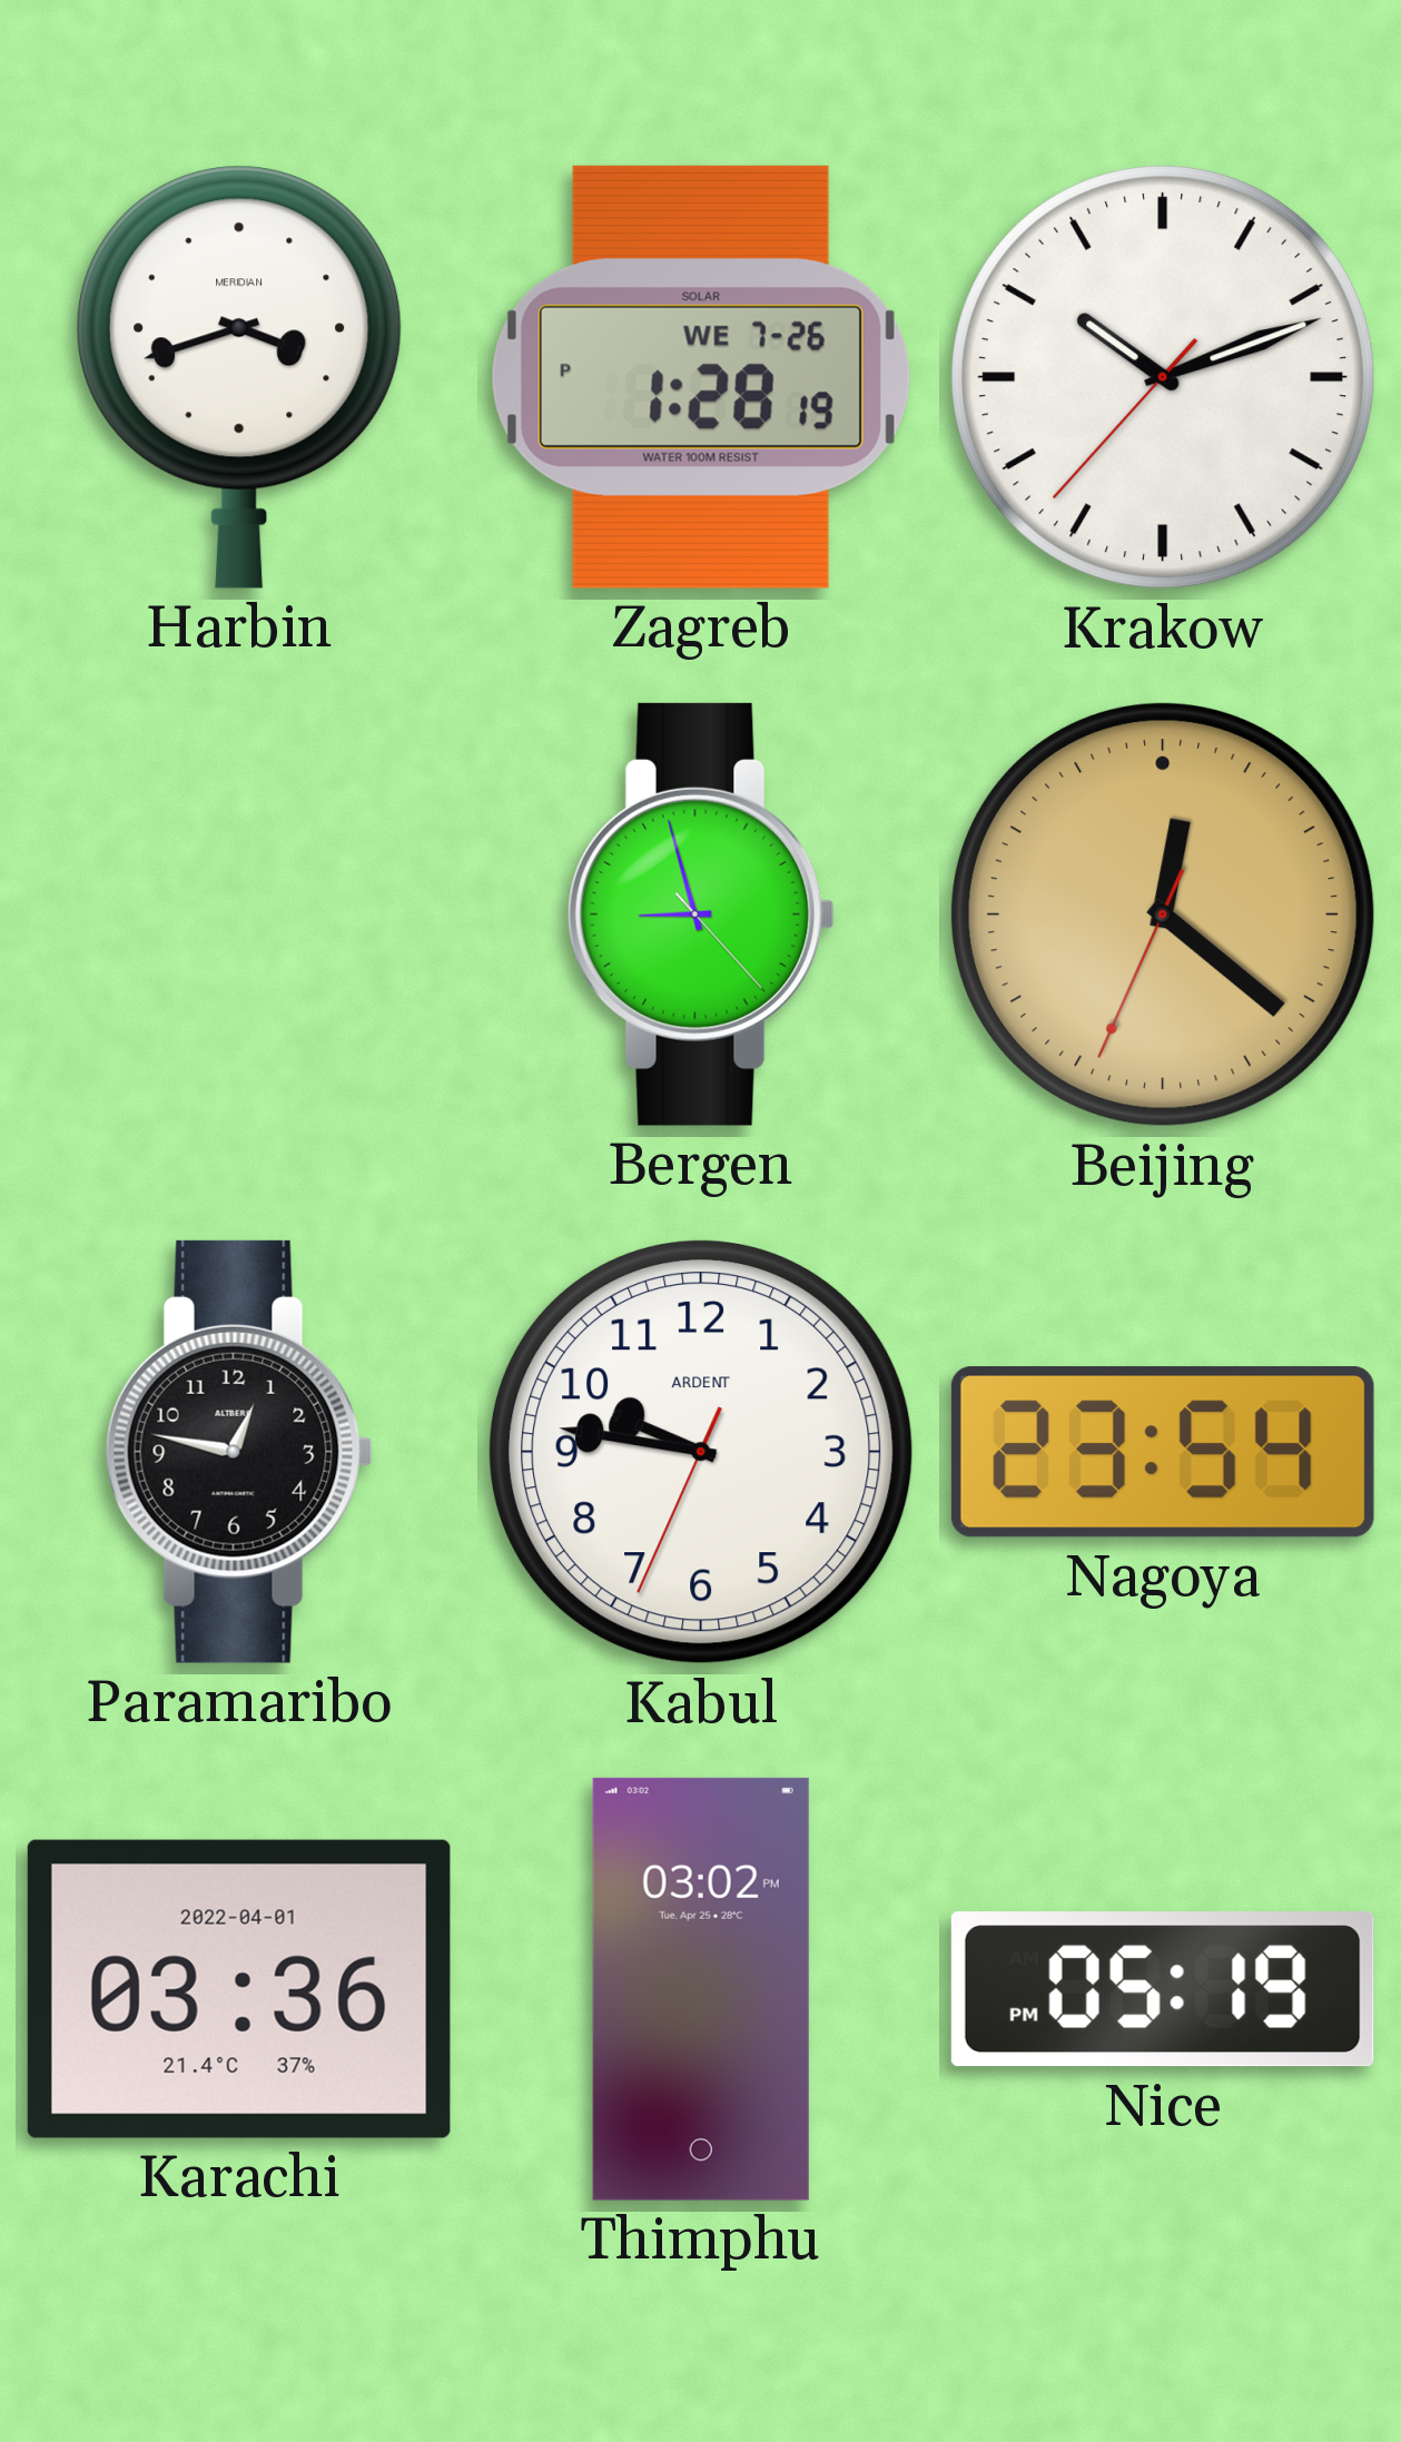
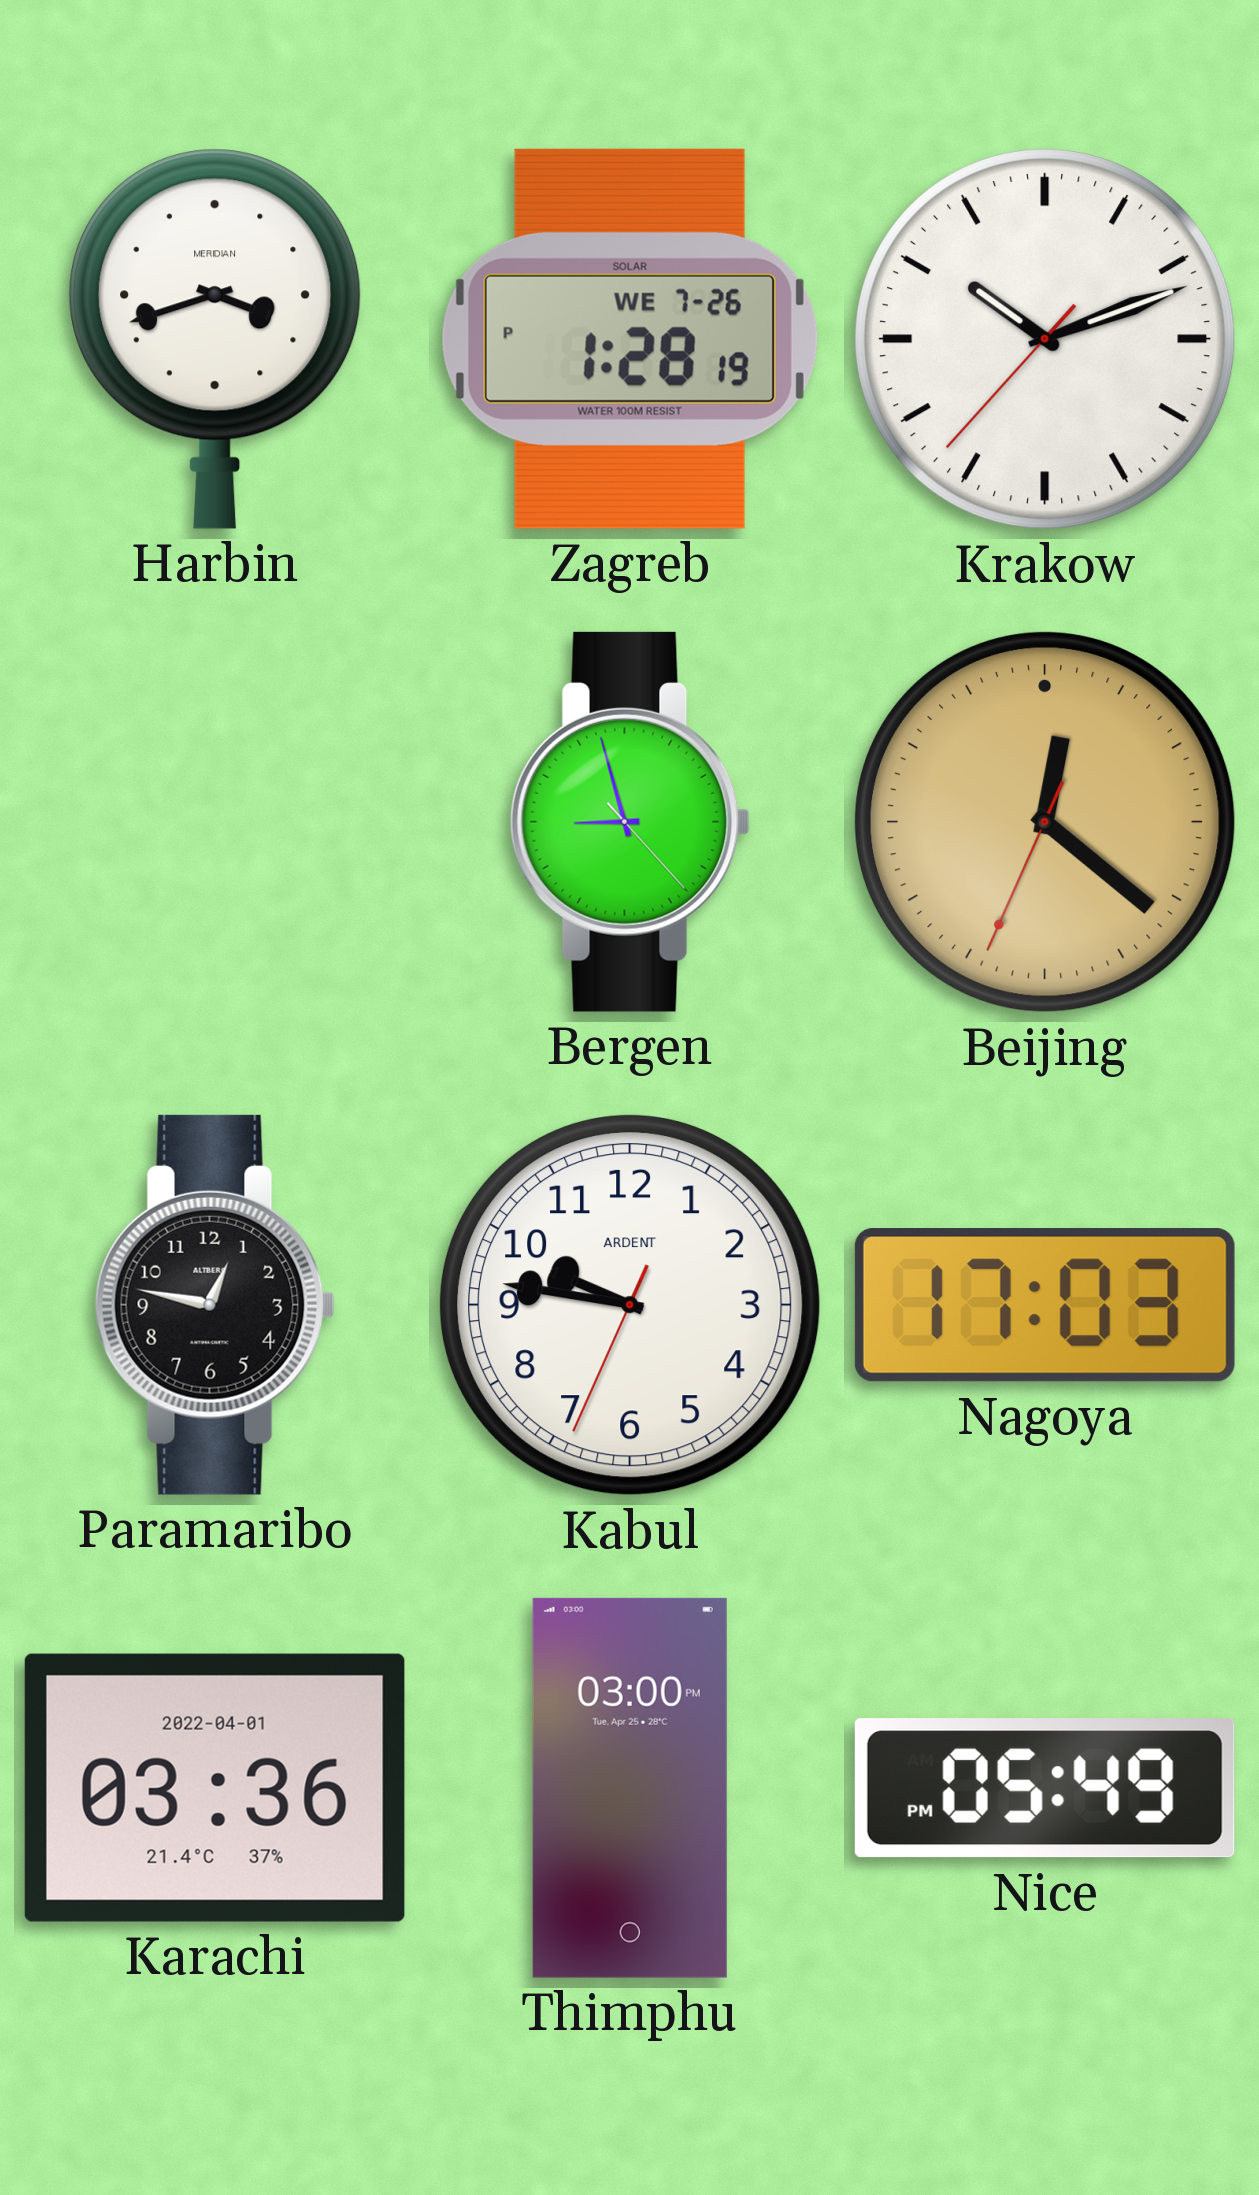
Nagoya: 23:54 -> 17:03 (1045, 1305)
Thimphu: 03:02 -> 03:00 (630, 1788)
Nice: 05:19 -> 05:49 (1045, 1788)
